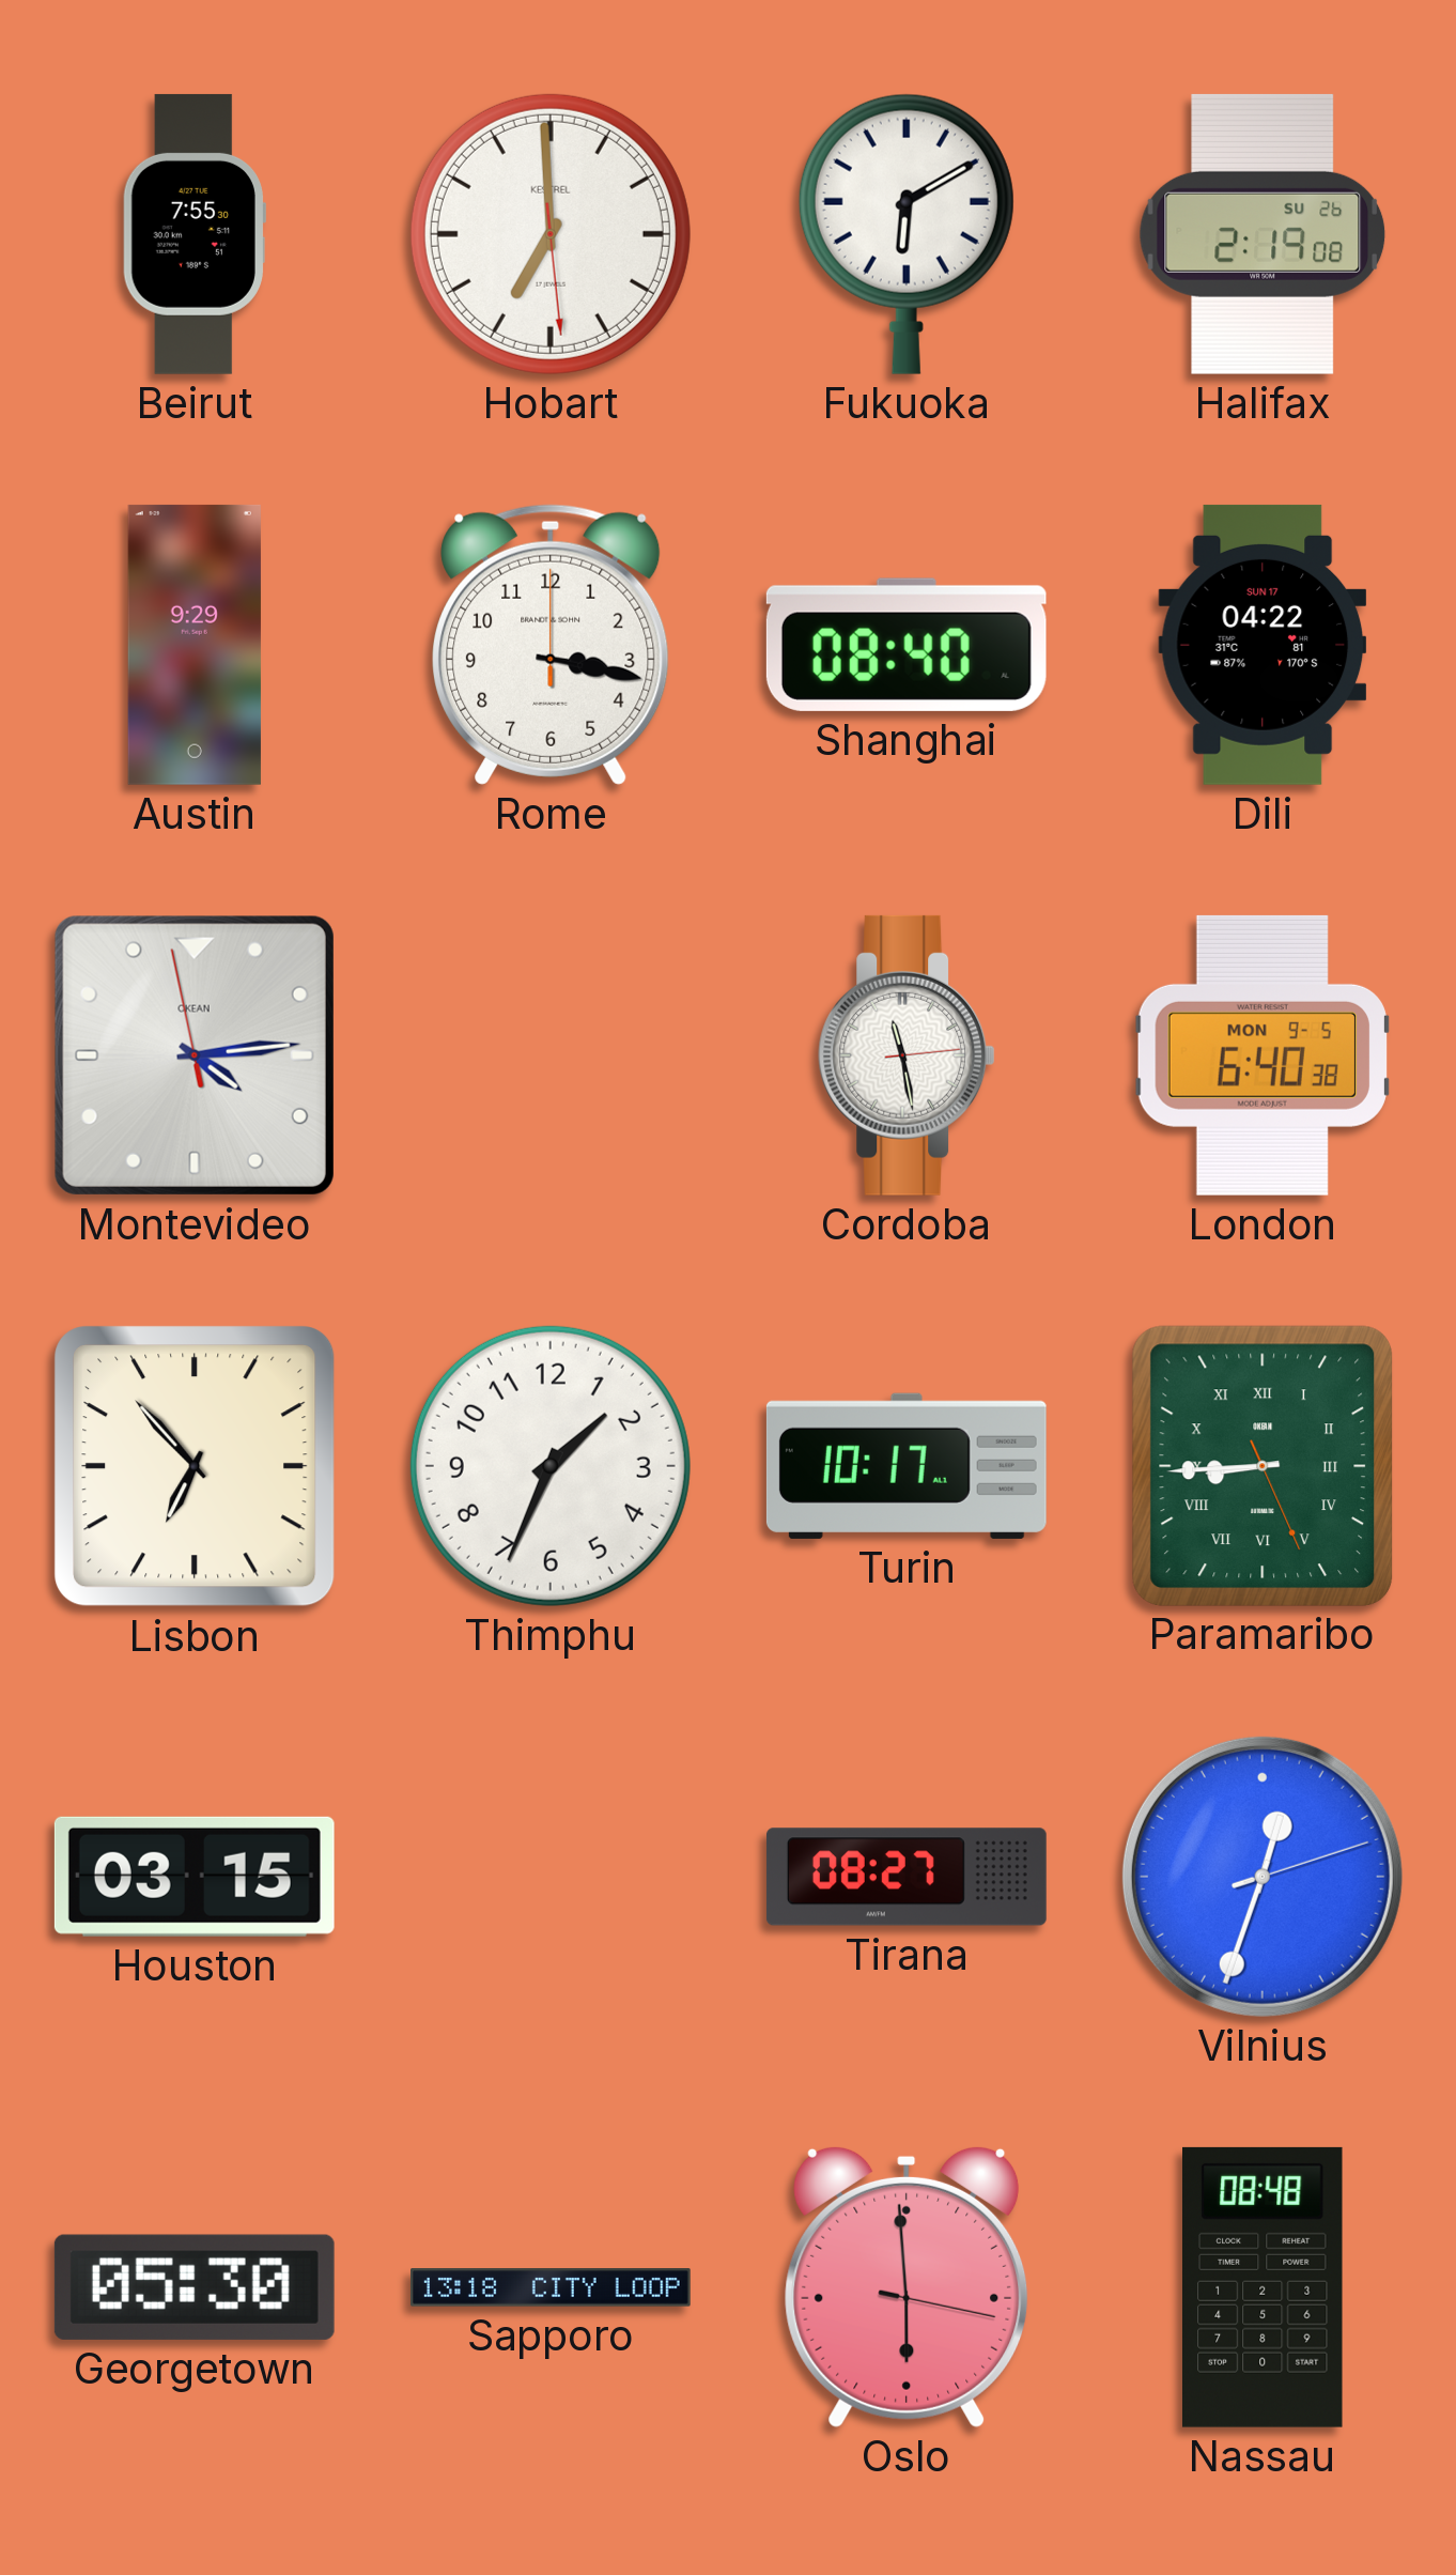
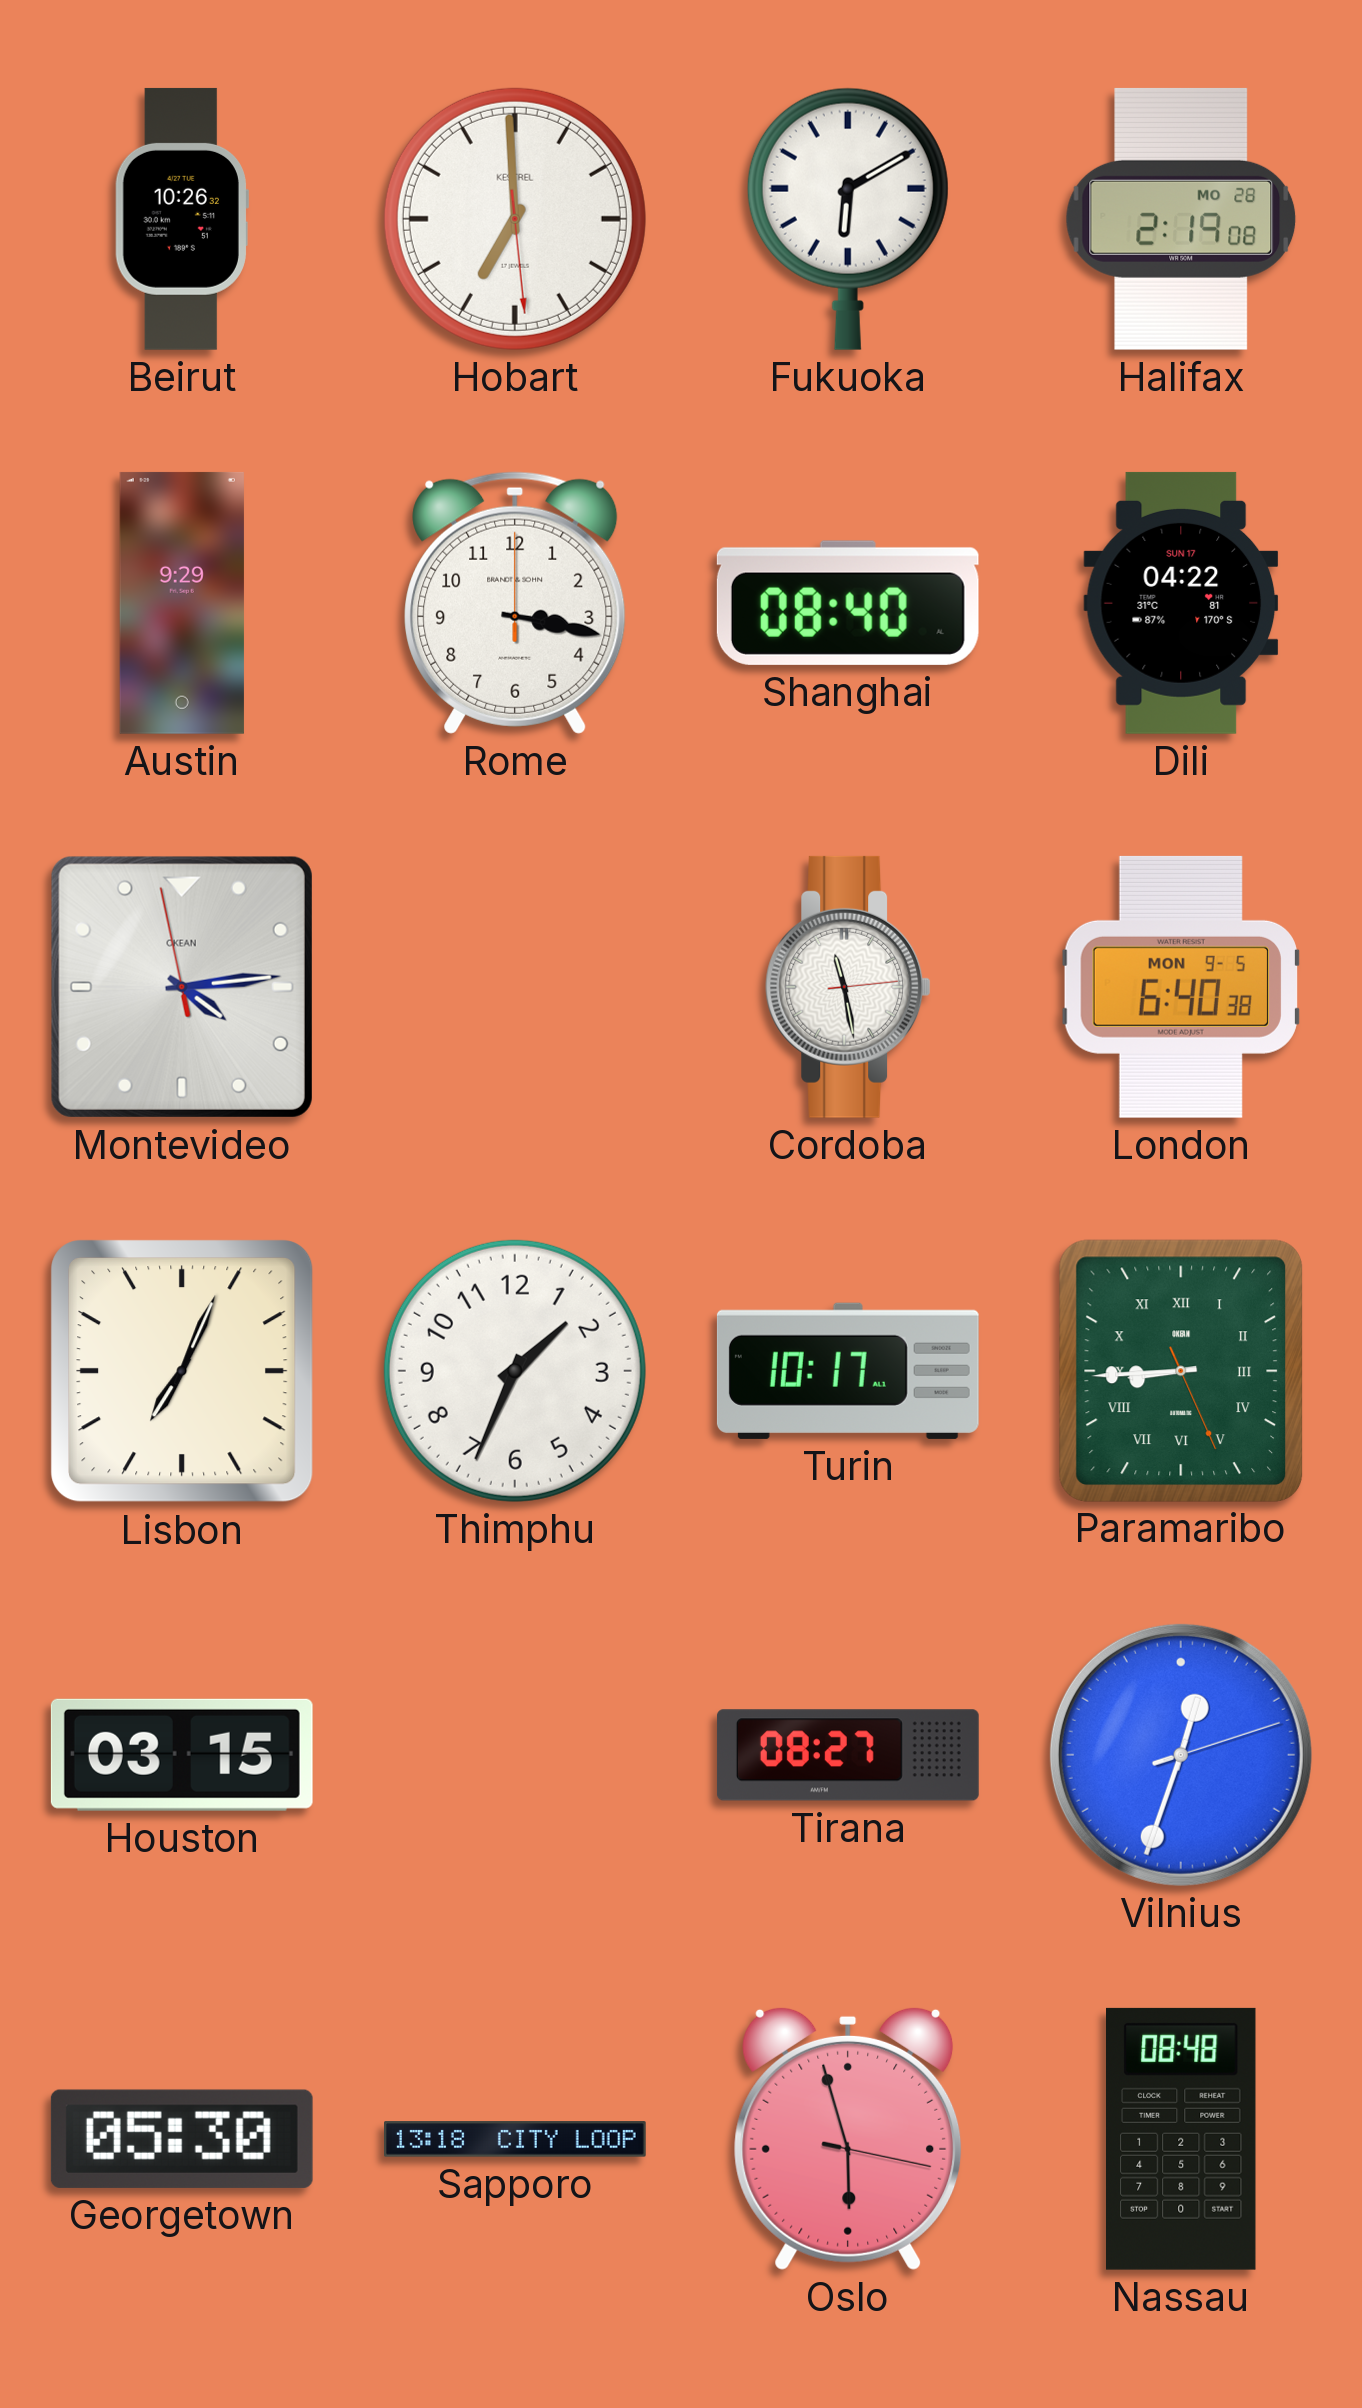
Beirut: 7:55 -> 10:26 (182, 219)
Halifax date: SU 26 -> MO 28 (1181, 219)
Lisbon: 6:53 -> 7:04 (182, 1371)
Oslo: 5:59 -> 5:57 (848, 2138)
